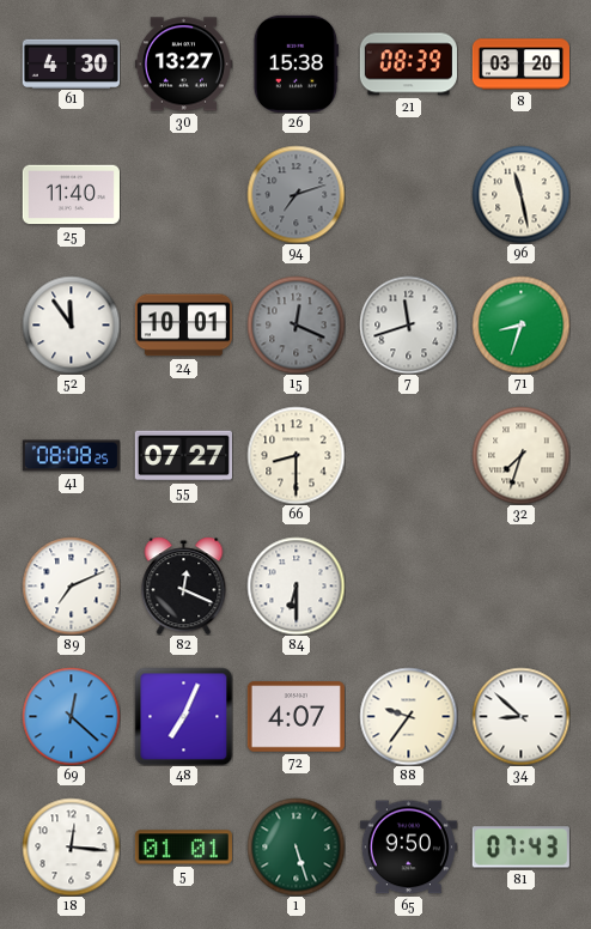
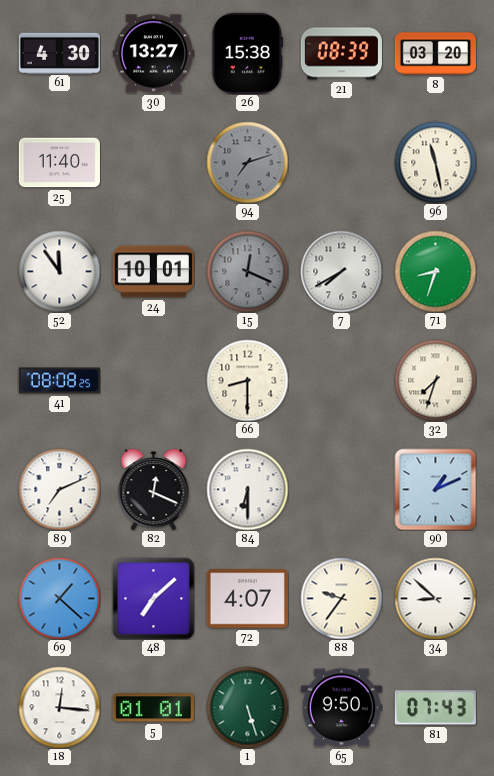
7: 11:42 -> 7:40 (341, 271)
55: 07:27 -> none (183, 456)
90: none -> 1:11 (435, 489)
69: 12:22 -> 1:22 (59, 598)
48: 7:04 -> 7:08 (153, 598)
